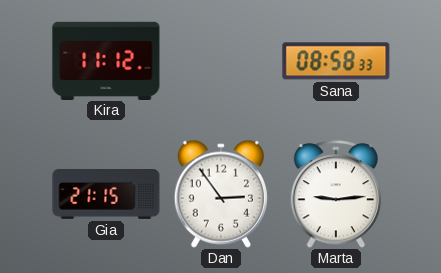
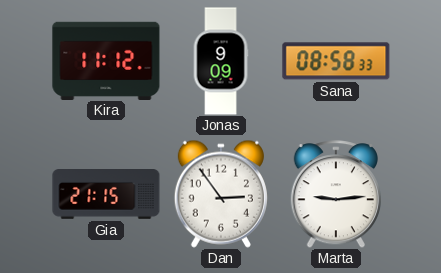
Jonas: none -> 9:09 (221, 61)
